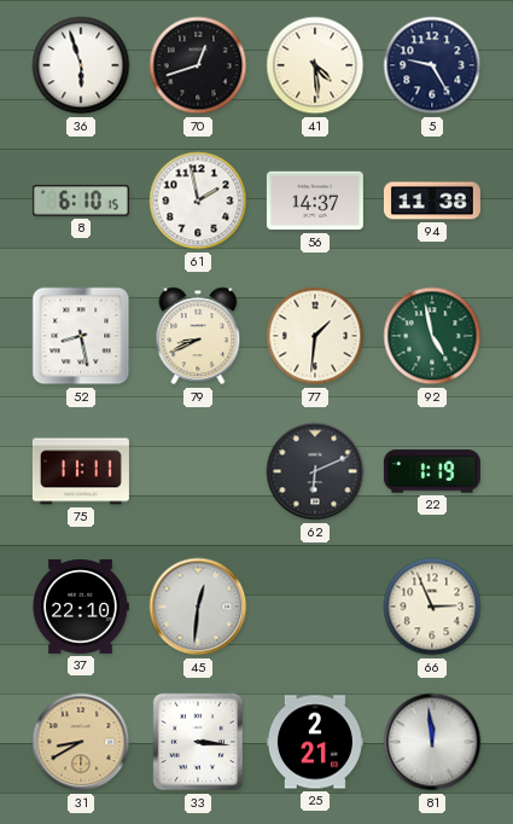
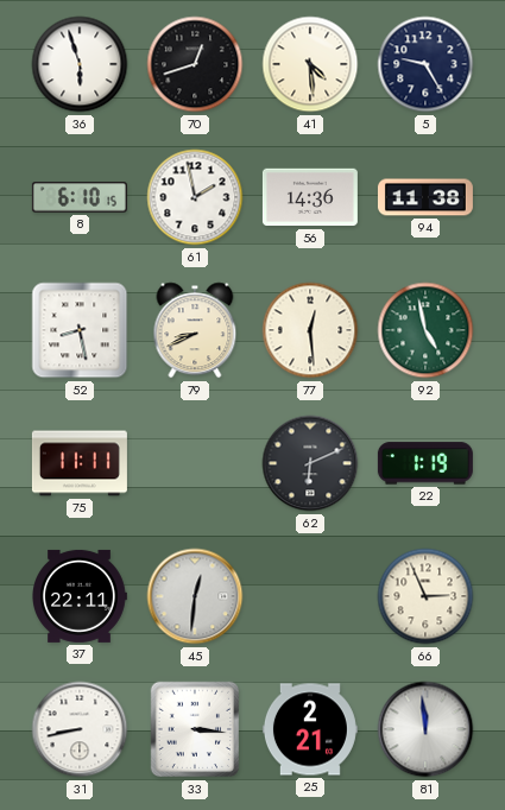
56: 14:37 -> 14:36 (310, 197)
77: 1:31 -> 12:29 (310, 330)
37: 22:10 -> 22:11 (80, 596)
31: 8:40 -> 8:43 (80, 729)
31 dial: champagne -> white (80, 729)
